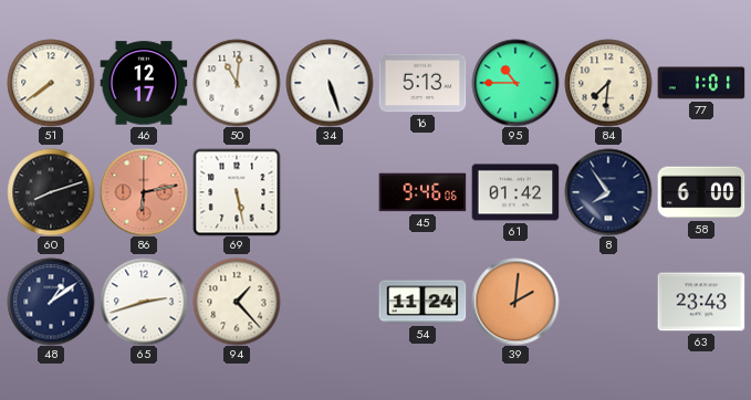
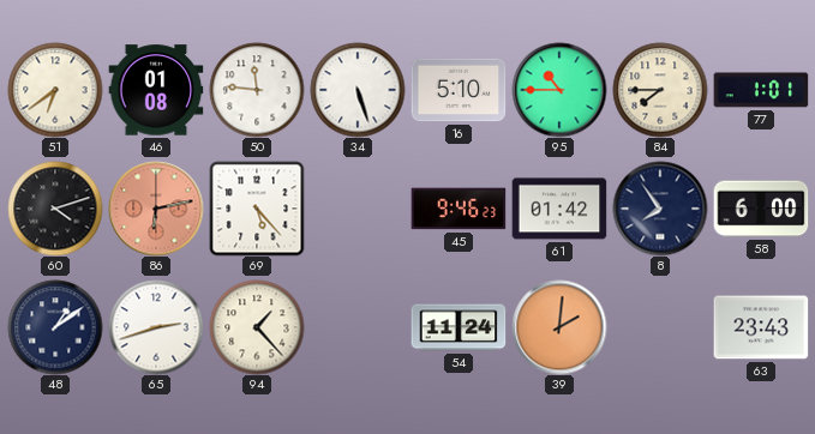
51: 7:39 -> 6:39 (55, 90)
46: 12:17 -> 01:08 (156, 90)
50: 11:01 -> 11:46 (257, 90)
16: 5:13 -> 5:10 (459, 90)
84: 7:31 -> 7:45 (660, 90)
60: 8:12 -> 4:12 (55, 209)
69: 5:28 -> 5:23 (257, 209)
45: 9:46:06 -> 9:46:23 (459, 209)
